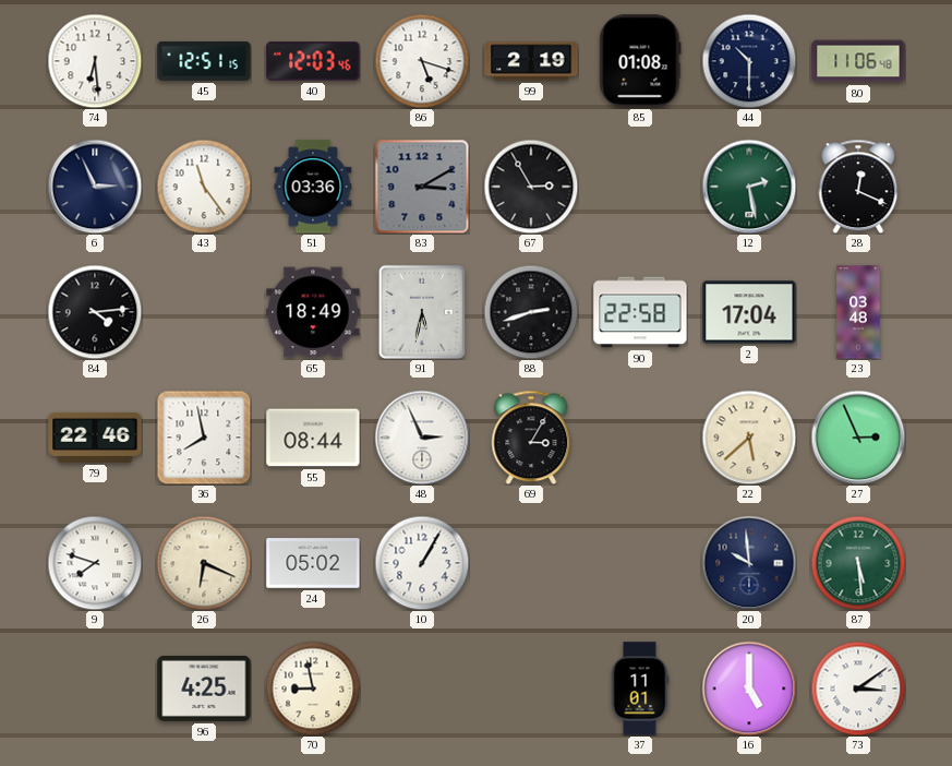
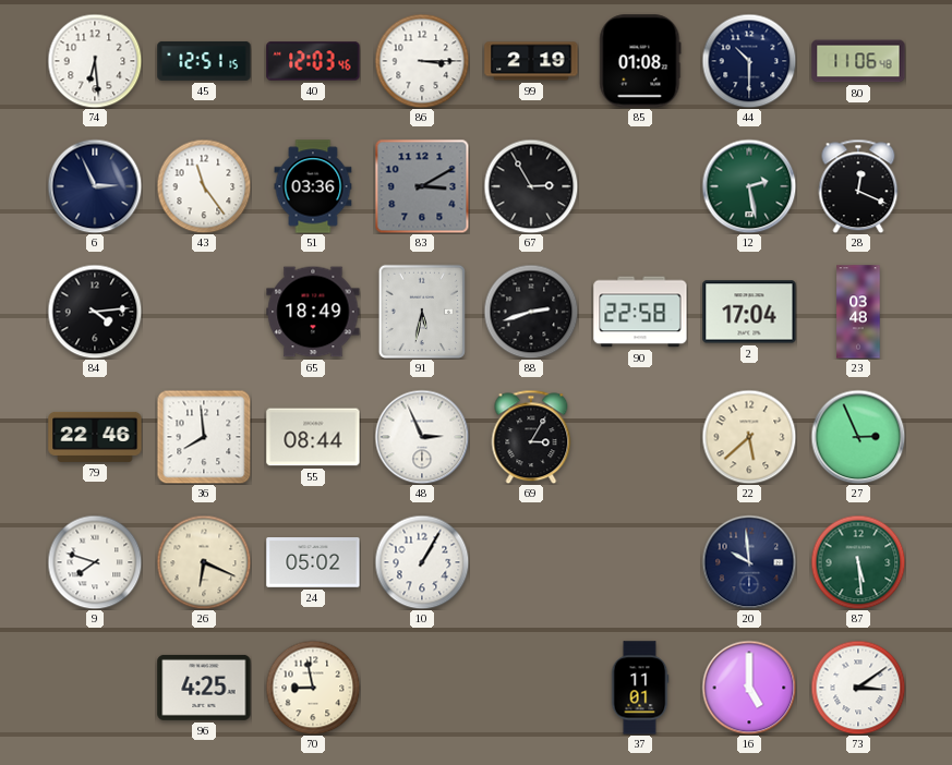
86: 5:18 -> 3:15 (422, 61)
36: 7:58 -> 7:59 (204, 437)
